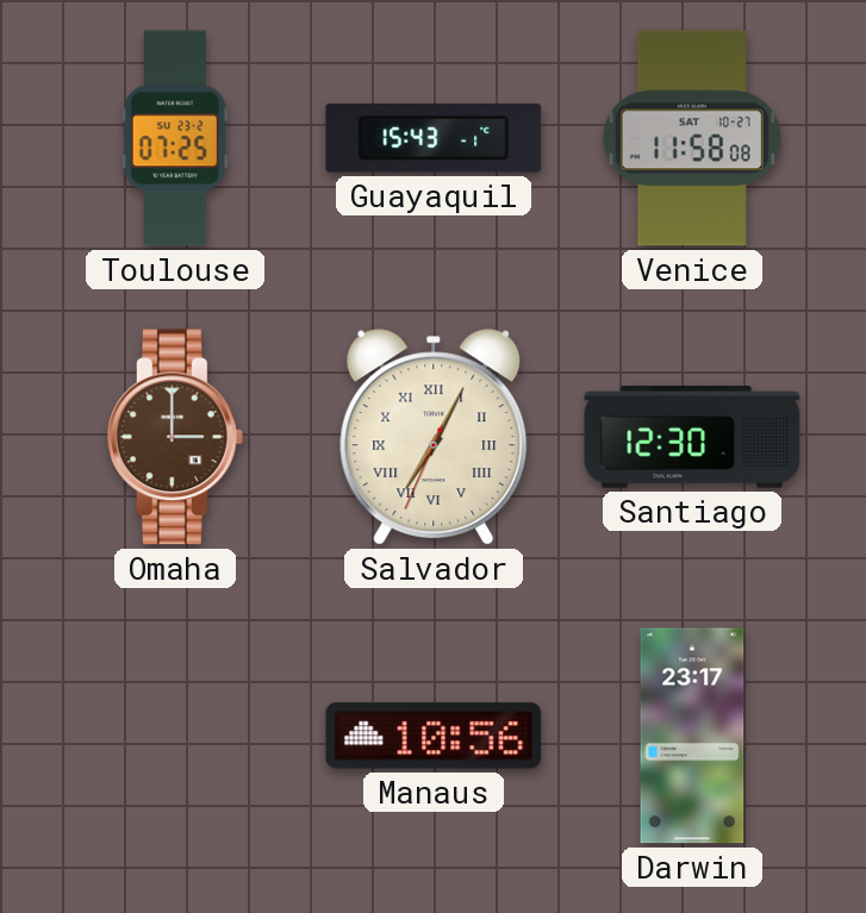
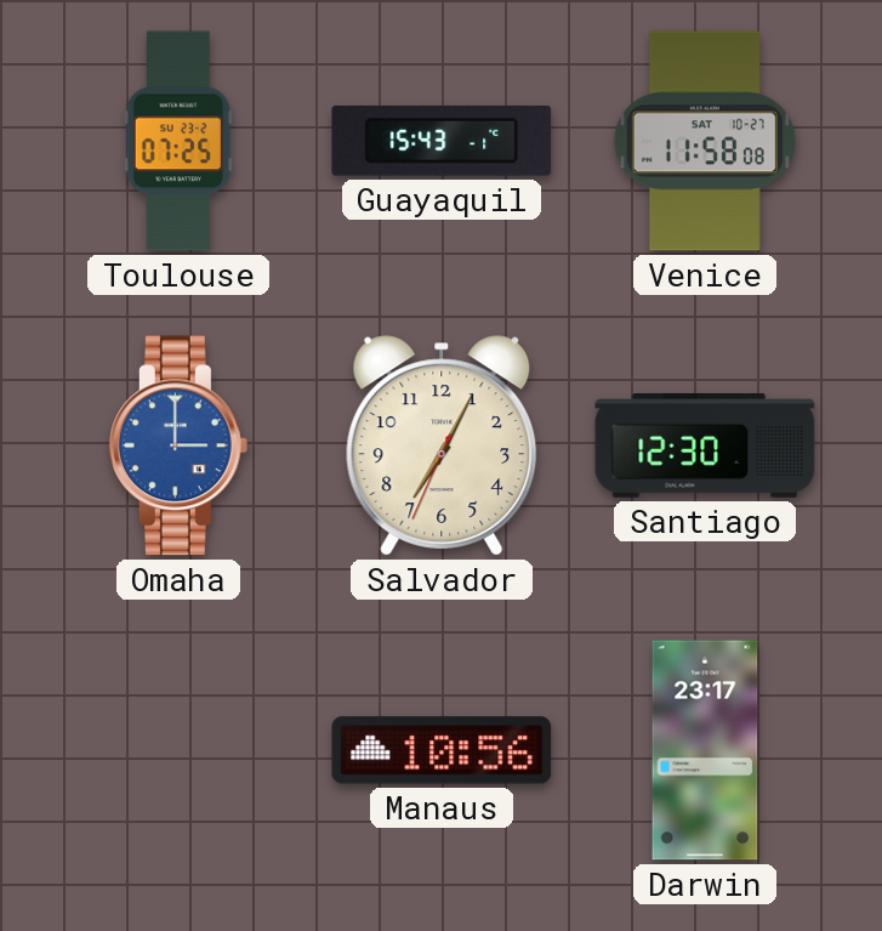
Omaha dial: brown -> blue (178, 445)
Salvador numerals: Roman -> Arabic (442, 445)
